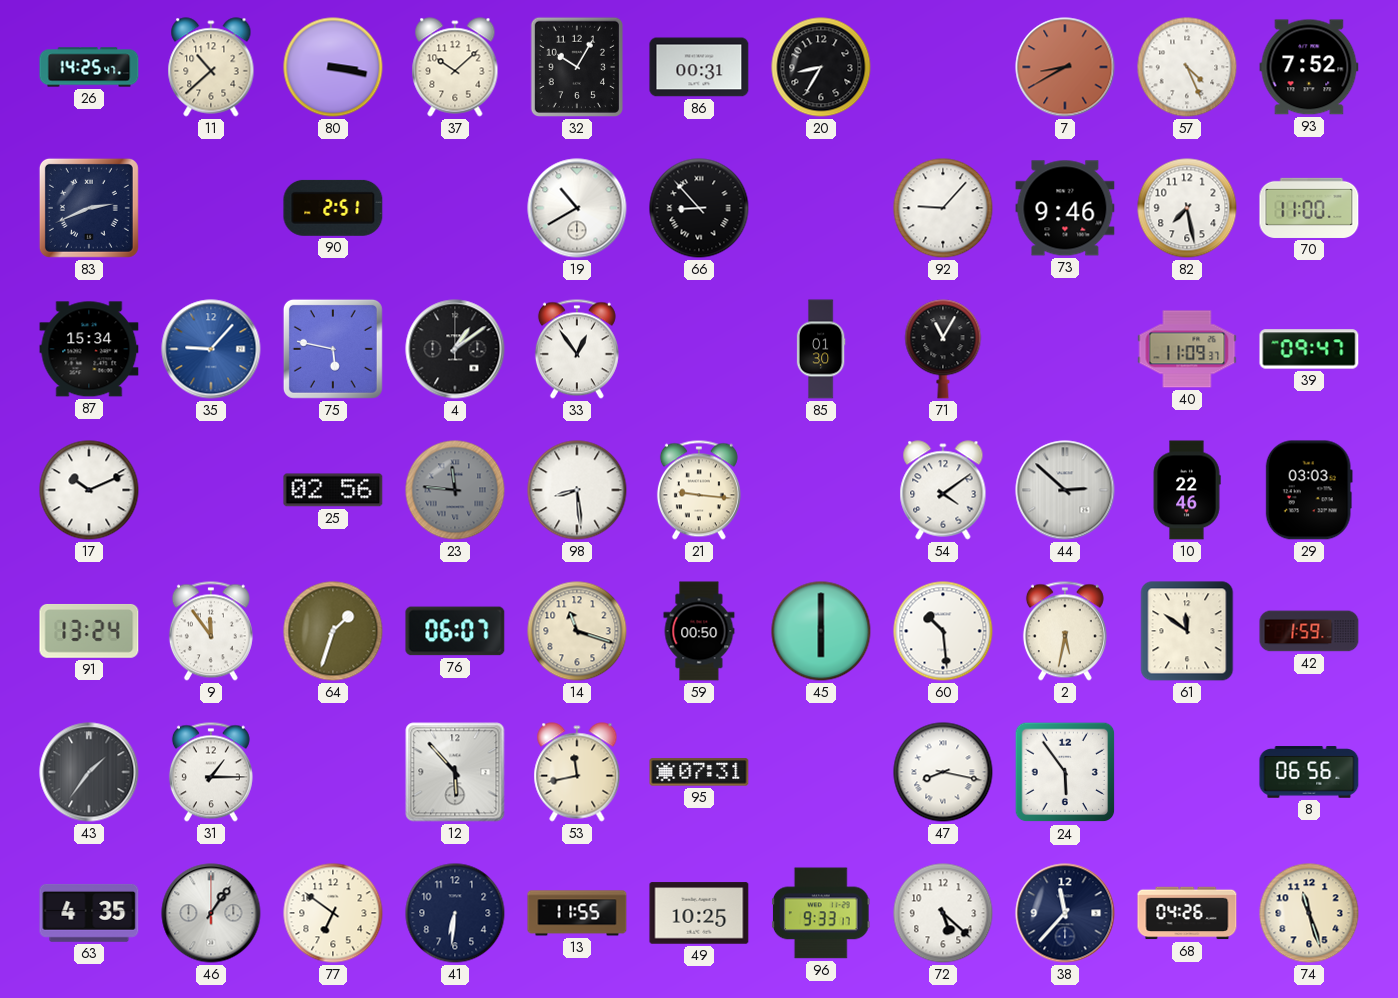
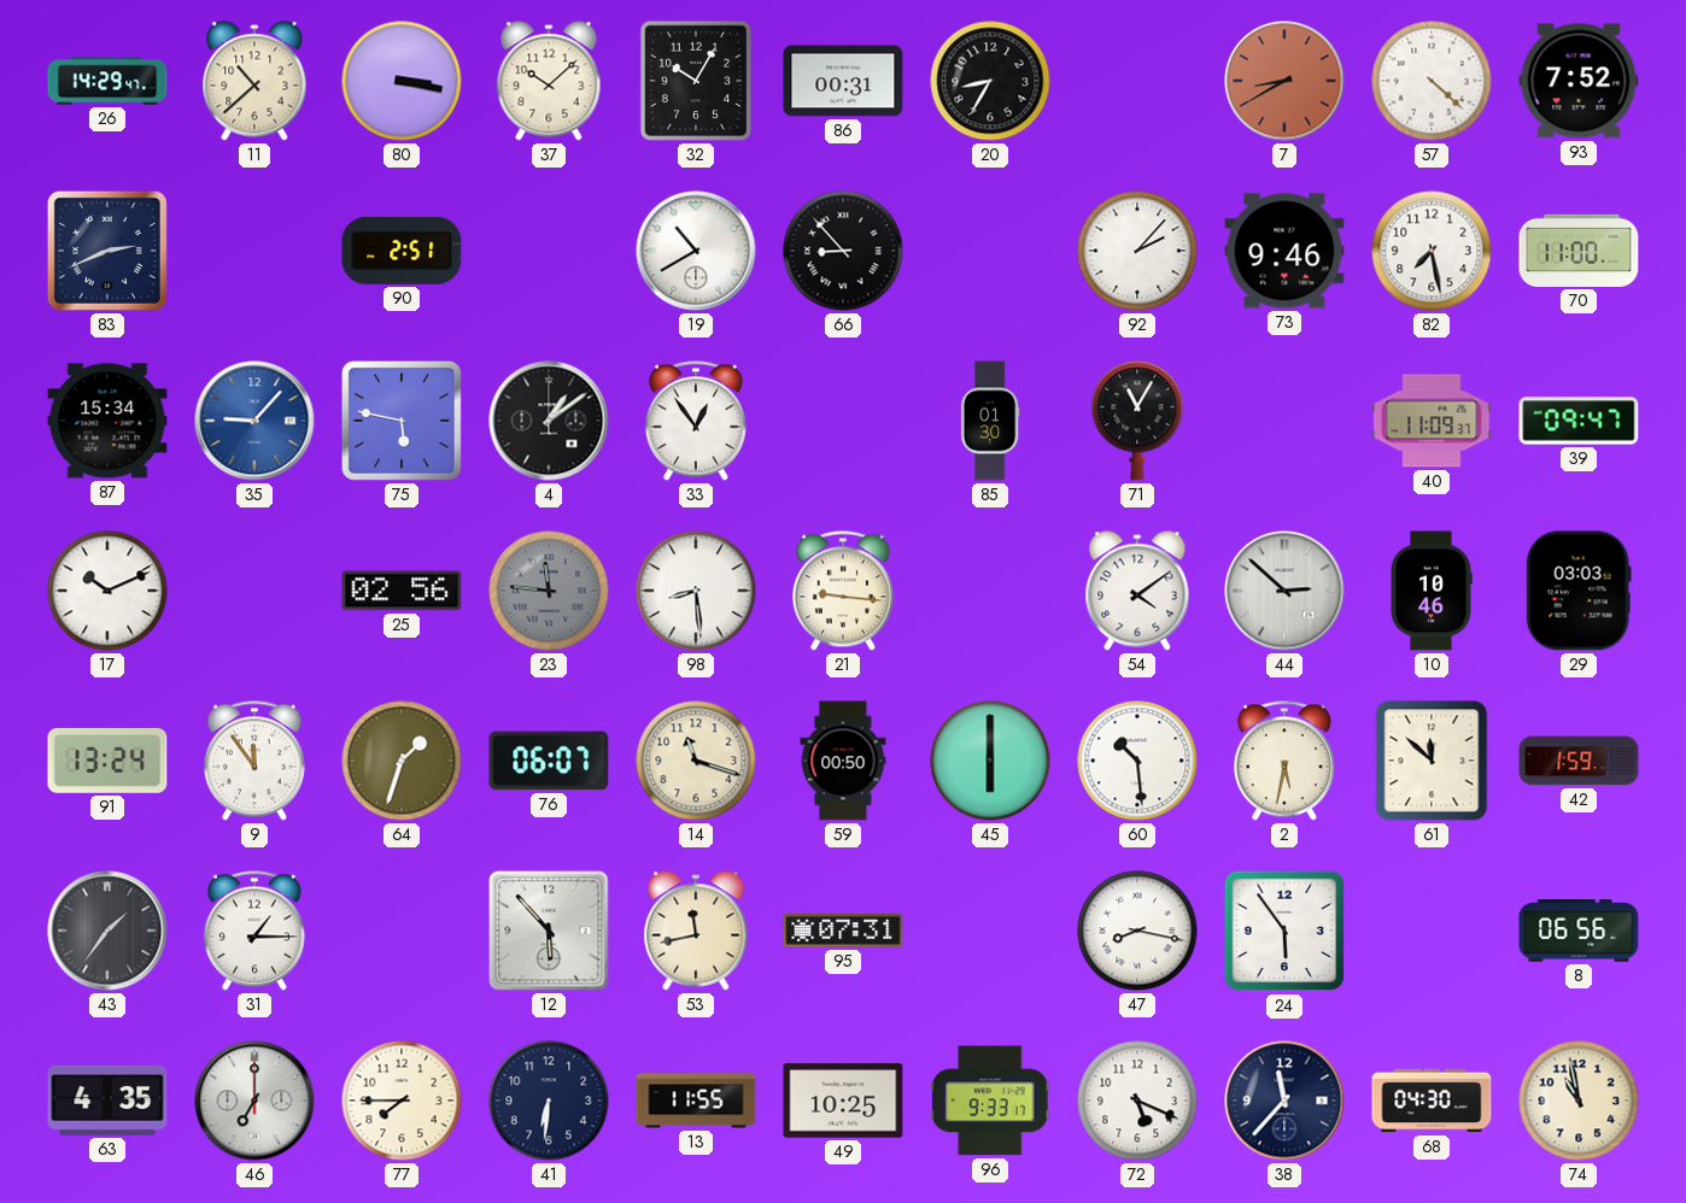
26: 14:25 -> 14:29 (107, 81)
57: 4:26 -> 4:22 (1432, 81)
92: 9:07 -> 2:07 (1137, 251)
10: 22:46 -> 10:46 (1432, 591)
61: 11:51 -> 11:52 (1432, 761)
46: 1:06 -> 7:00 (254, 1101)
77: 6:51 -> 7:45 (402, 1101)
72: 5:22 -> 5:19 (1137, 1101)
68: 04:26 -> 04:30 (1432, 1101)
74: 11:27 -> 10:58 (1579, 1101)
